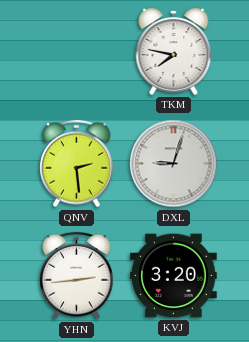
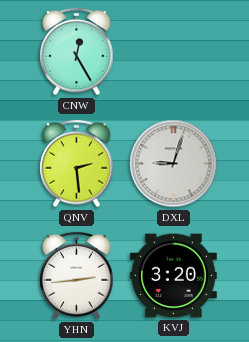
CNW: none -> 12:25 (77, 52)
TKM: 7:47 -> none (174, 51)
